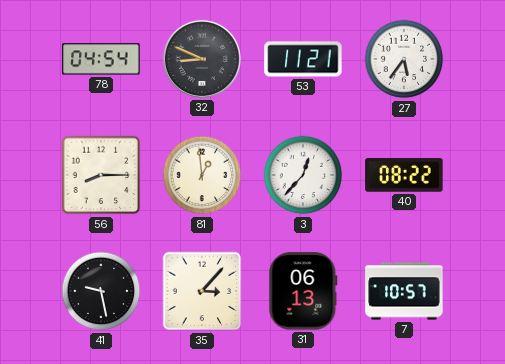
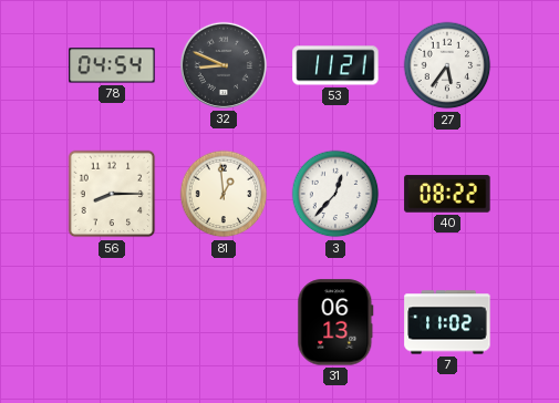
41: 9:28 -> none (101, 291)
35: 3:07 -> none (202, 291)
7: 10:57 -> 11:02 (447, 322)
